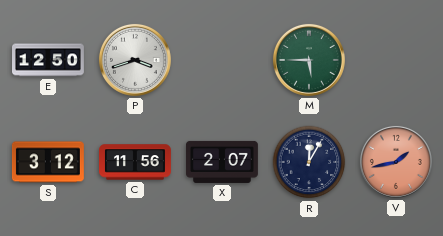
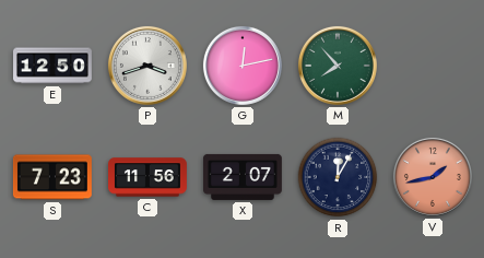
G: none -> 12:13 (243, 66)
M: 5:45 -> 7:53 (338, 66)
S: 3:12 -> 7:23 (52, 177)
